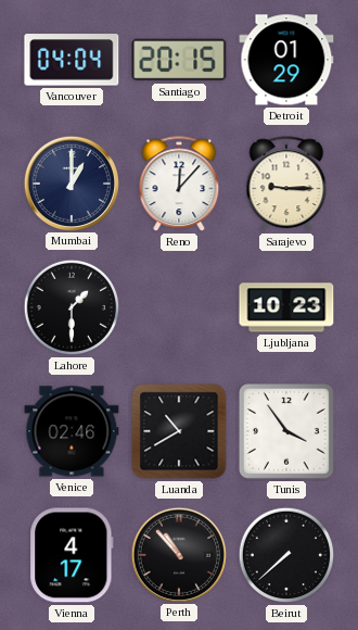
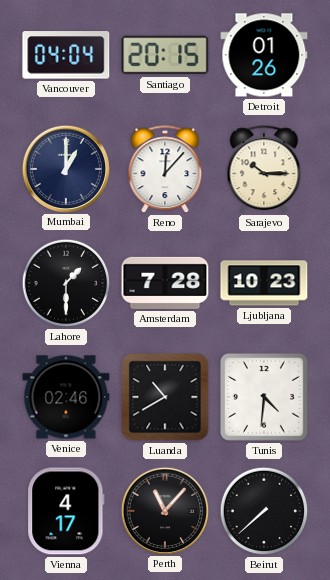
Detroit: 01:29 -> 01:26 (264, 55)
Sarajevo: 9:15 -> 10:15 (264, 170)
Amsterdam: none -> 7:28 (165, 283)
Tunis: 3:54 -> 4:31 (264, 397)
Perth: 10:53 -> 11:07 (164, 510)
